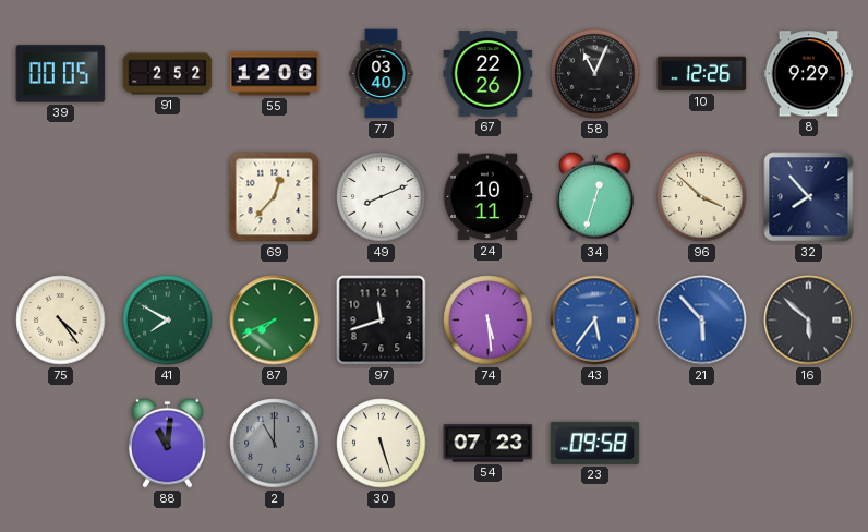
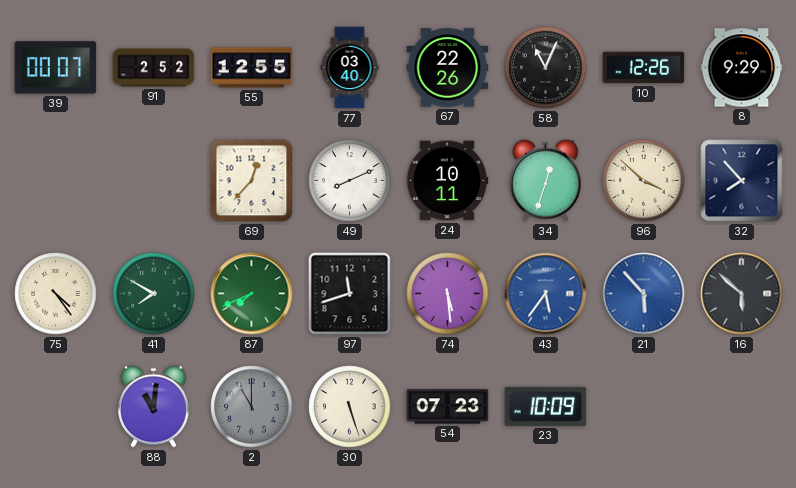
39: 00:05 -> 00:07 (56, 68)
55: 12:06 -> 12:55 (252, 68)
23: 09:58 -> 10:09 (546, 406)
